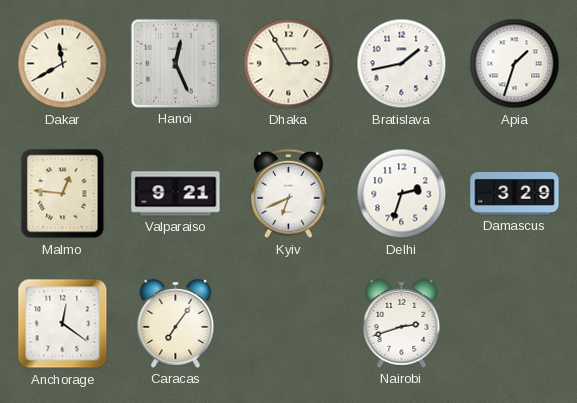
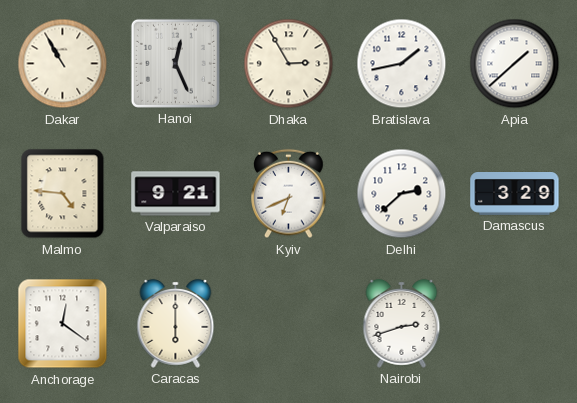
Dakar: 11:40 -> 10:55 (63, 64)
Apia: 1:33 -> 1:38 (515, 64)
Malmo: 12:46 -> 4:46 (63, 194)
Delhi: 2:33 -> 2:38 (402, 194)
Caracas: 7:06 -> 6:00 (176, 323)
